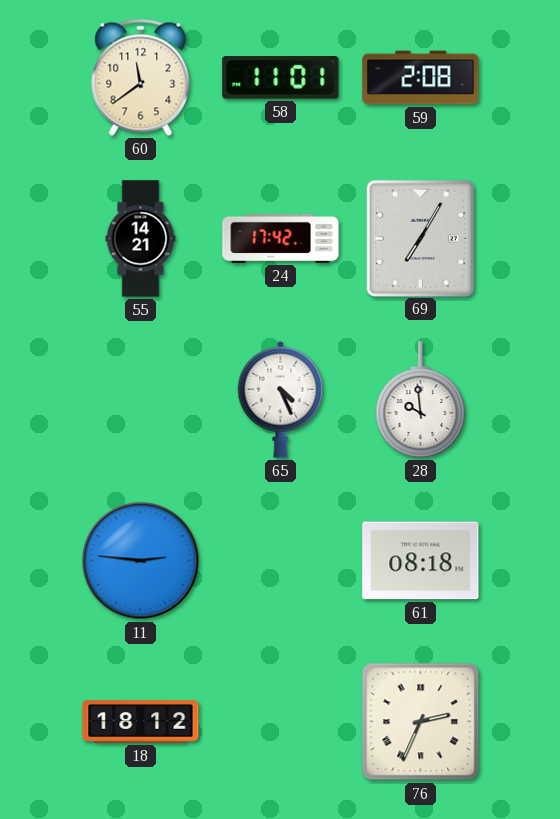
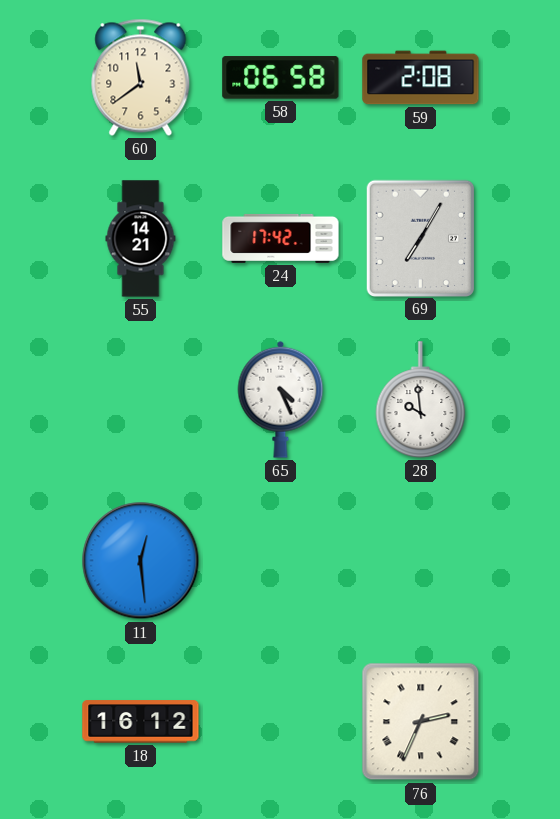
58: 11:01 -> 06:58 (281, 78)
11: 2:46 -> 12:29 (141, 561)
61: 08:18 -> none (421, 561)
18: 18:12 -> 16:12 (141, 722)
